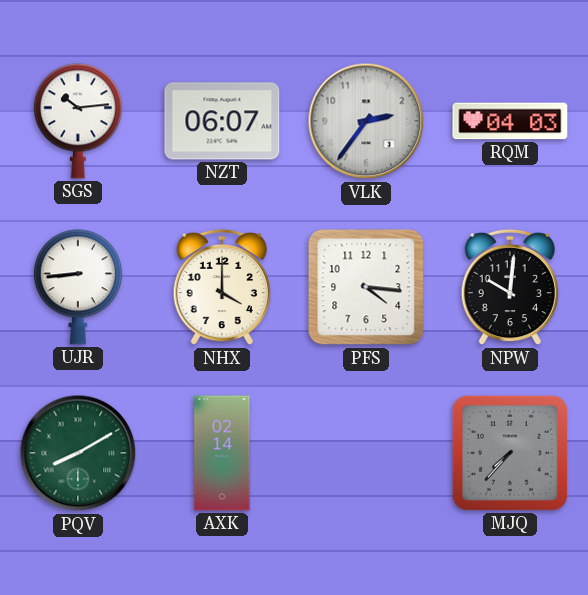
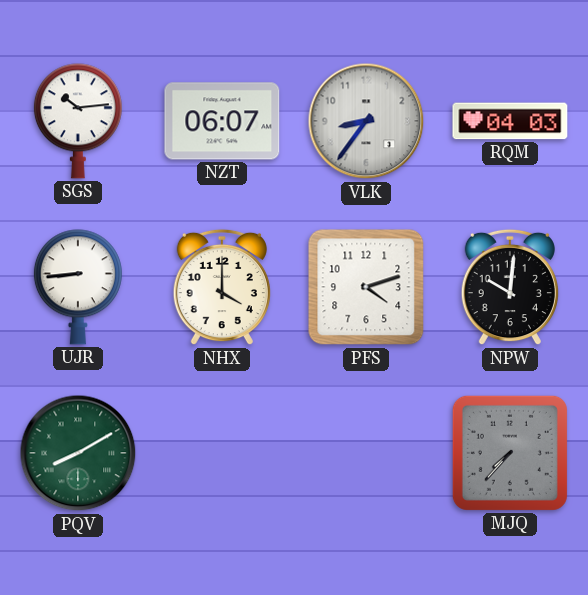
VLK: 2:36 -> 8:36 (366, 121)
PFS: 4:16 -> 4:12 (366, 287)
AXK: 02:14 -> none (222, 453)
